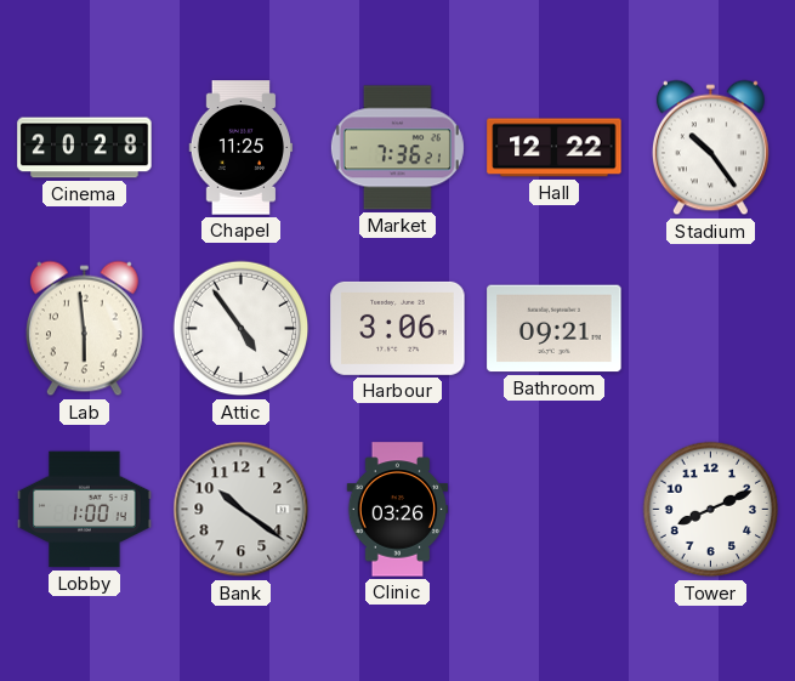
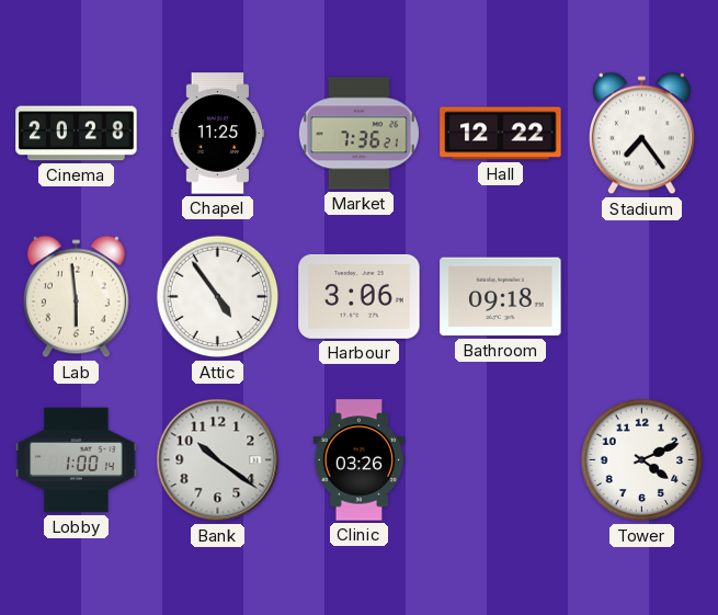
Stadium: 10:24 -> 7:24 (641, 134)
Bathroom: 09:21 -> 09:18 (501, 297)
Tower: 8:11 -> 4:11 (642, 460)
